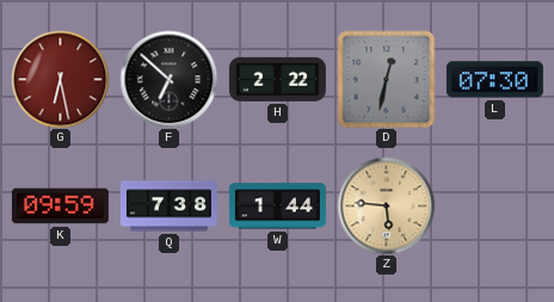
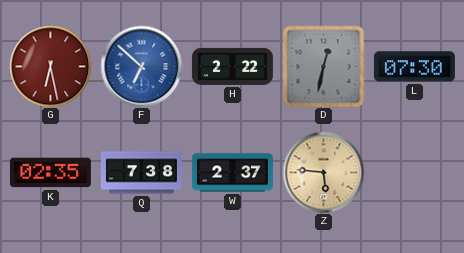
F dial: black -> blue (141, 66)
K: 09:59 -> 02:35 (50, 173)
W: 1:44 -> 2:37 (232, 173)
